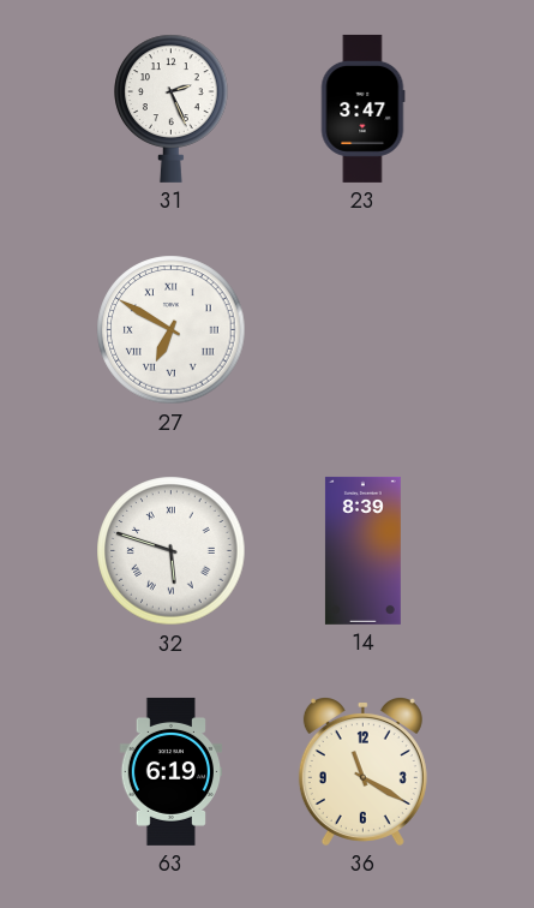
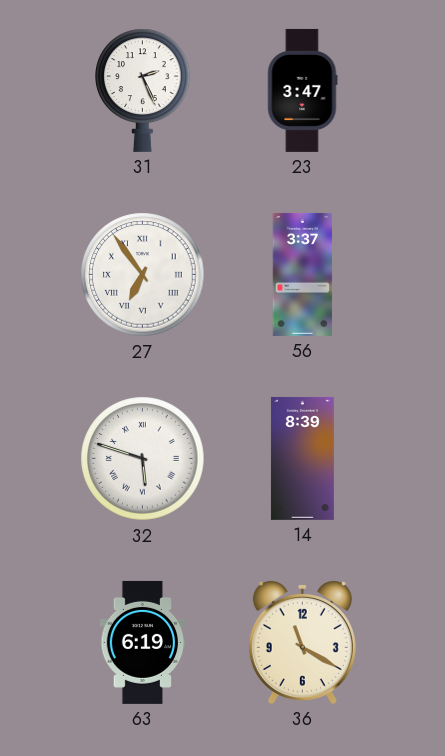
27: 6:50 -> 6:54 (143, 275)
56: none -> 3:37 (303, 274)
